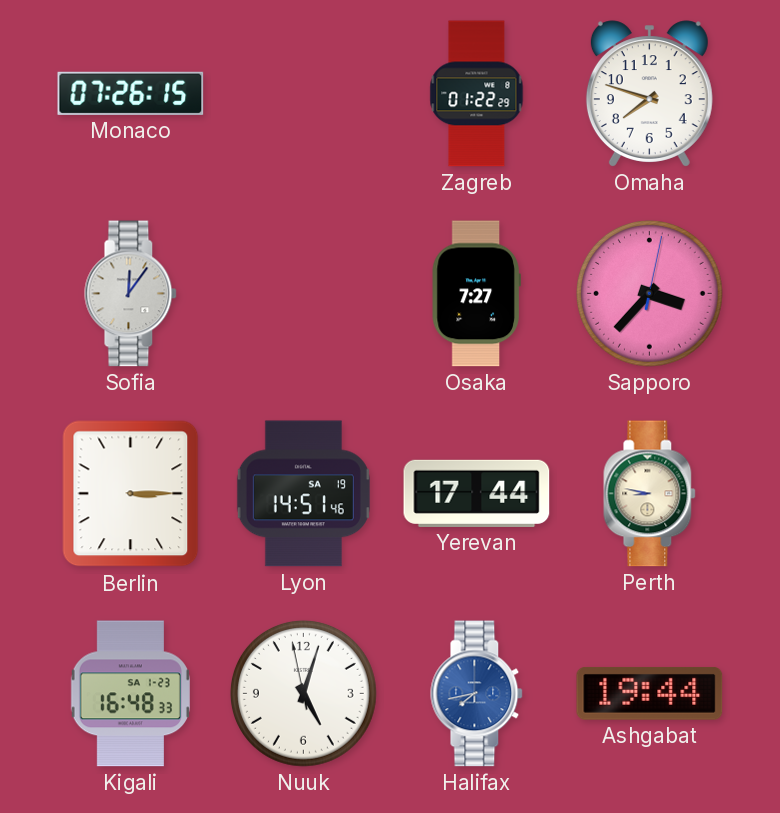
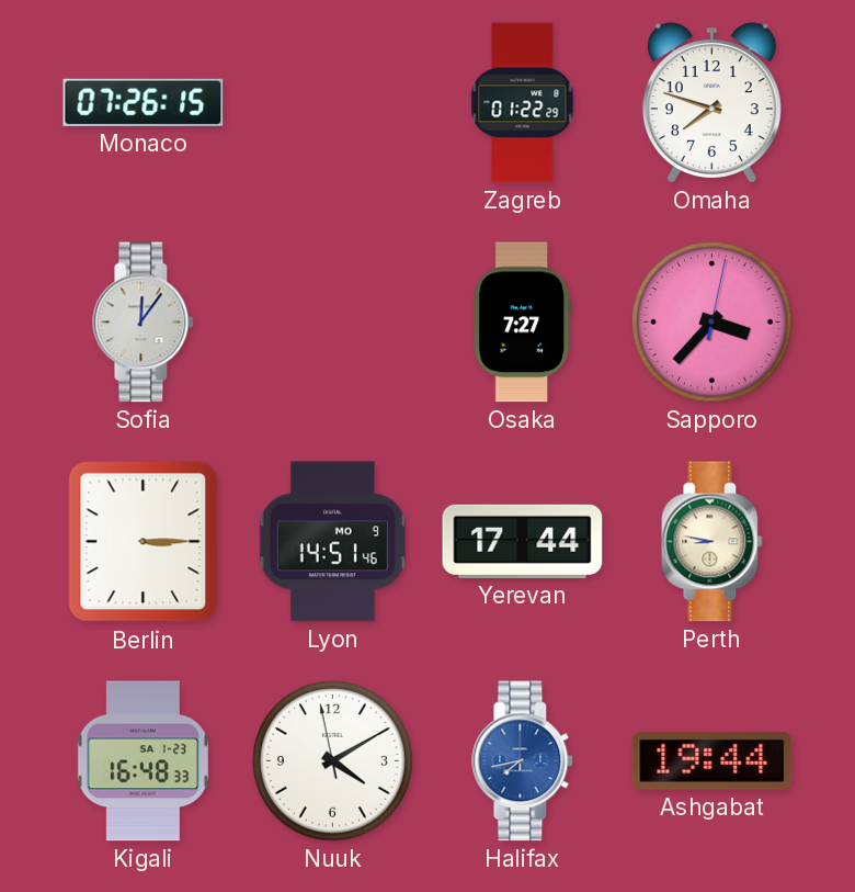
Lyon date: SA 19 -> MO 9 (332, 542)
Nuuk: 5:02 -> 4:09 (332, 760)
